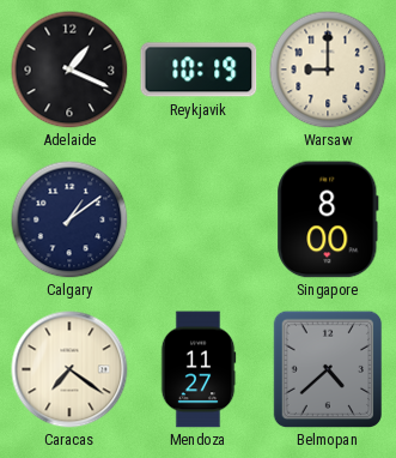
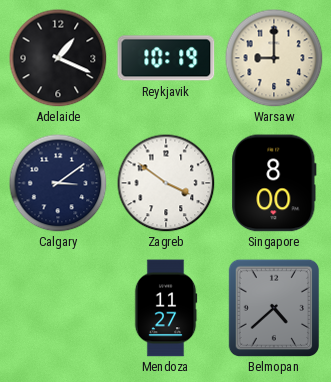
Calgary: 1:09 -> 3:09 (58, 183)
Zagreb: none -> 3:51 (166, 183)
Caracas: 7:21 -> none (69, 369)
